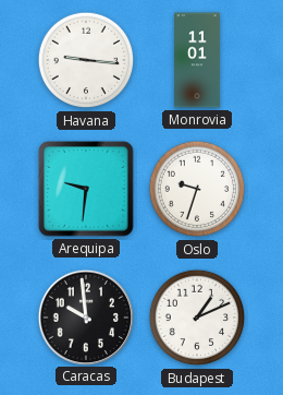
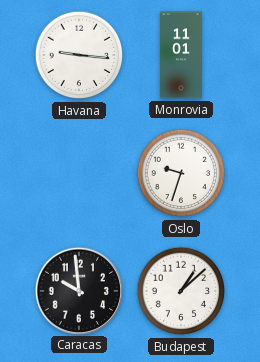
Arequipa: 9:31 -> none (86, 189)
Budapest: 1:11 -> 1:08 (181, 291)
